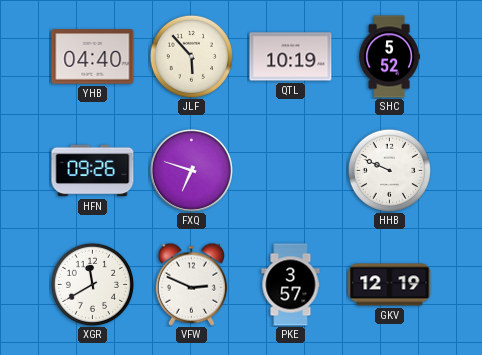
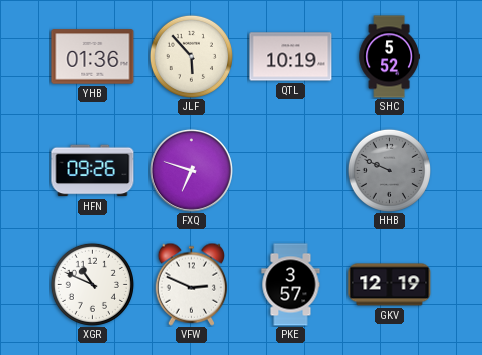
YHB: 04:40 -> 01:36 (93, 57)
HHB dial: white -> grey (389, 170)
XGR: 11:40 -> 10:49 (92, 284)
